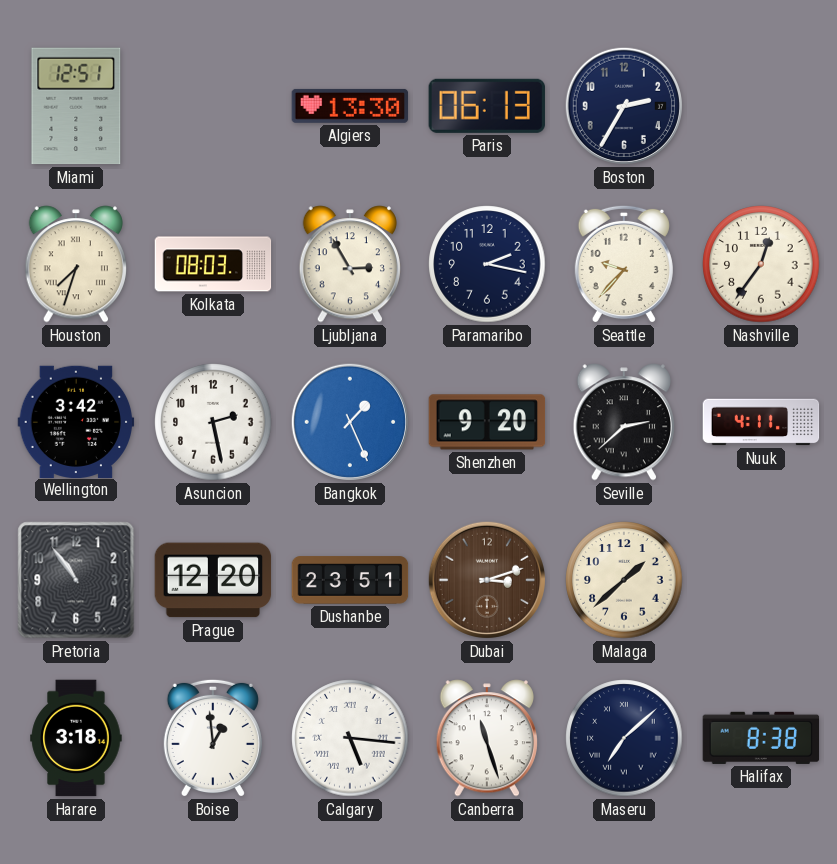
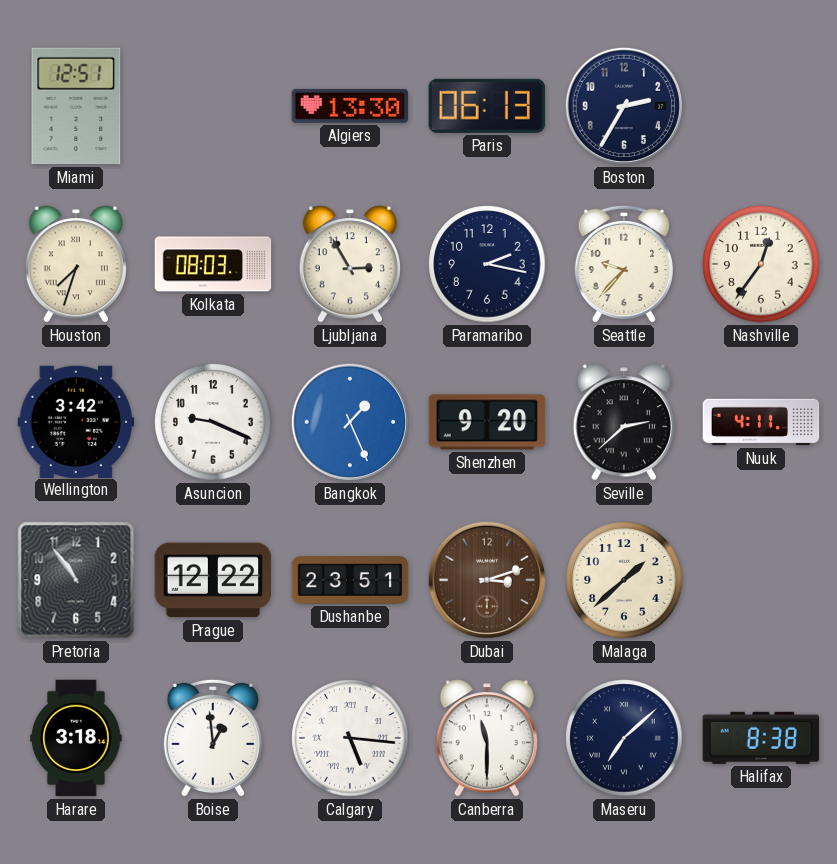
Asuncion: 2:28 -> 9:19 (213, 422)
Prague: 12:20 -> 12:22 (213, 580)
Canberra: 11:27 -> 11:30 (487, 738)
